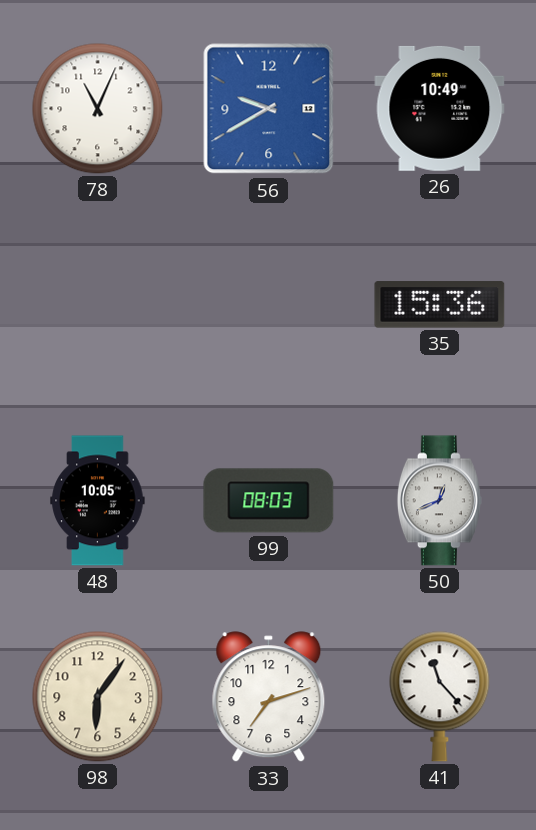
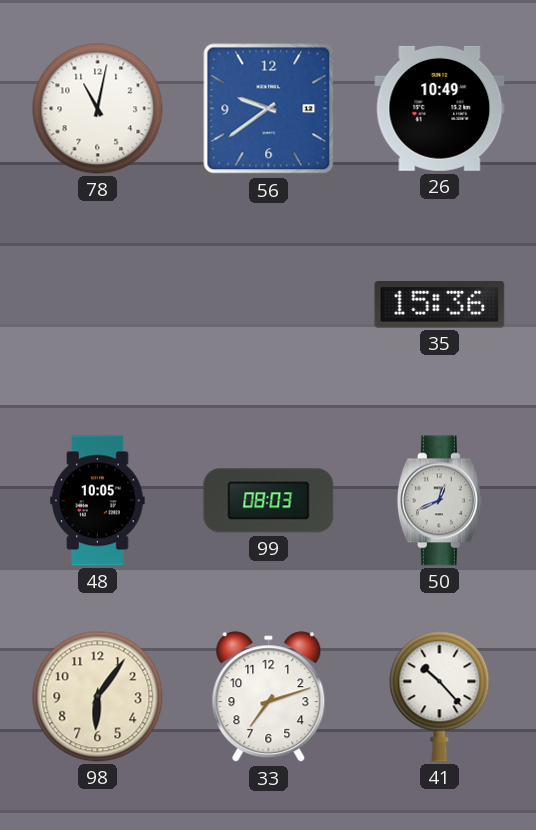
78: 11:04 -> 11:02 (98, 109)
56: 9:40 -> 9:39 (269, 109)
41: 11:23 -> 10:23 (440, 697)
